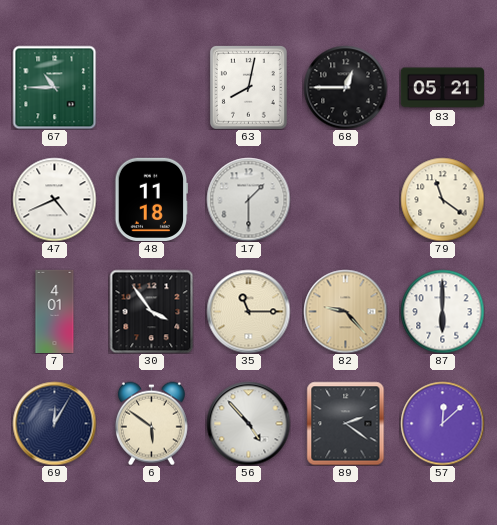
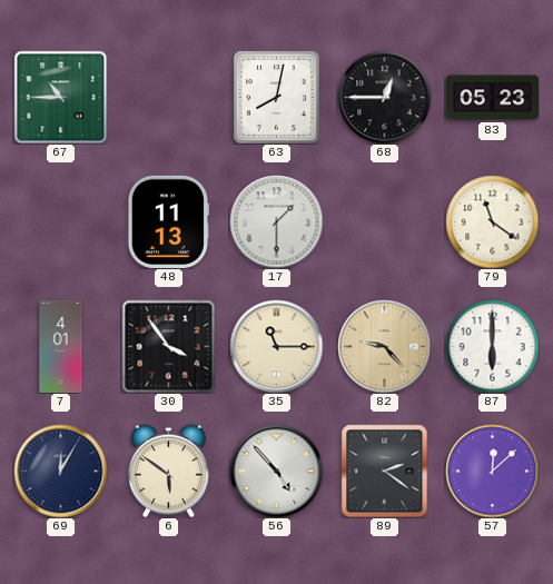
83: 05:21 -> 05:23 (492, 98)
47: 4:41 -> none (54, 199)
48: 11:18 -> 11:13 (169, 221)
